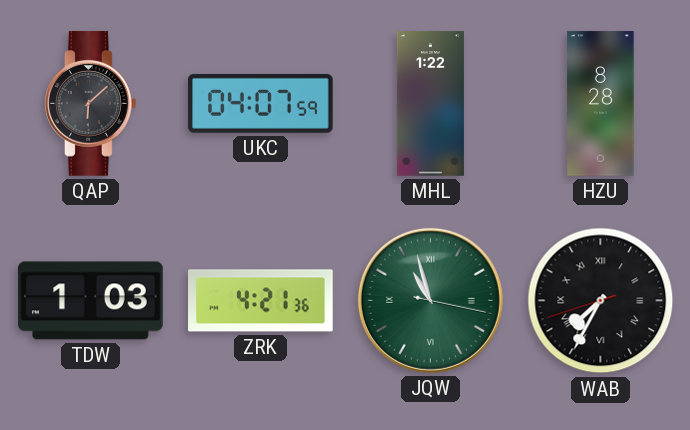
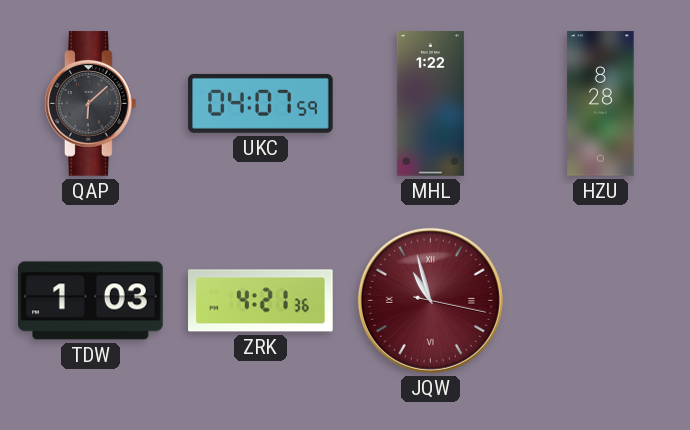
JQW dial: green -> burgundy (430, 300)
WAB: 7:34 -> none (601, 301)
